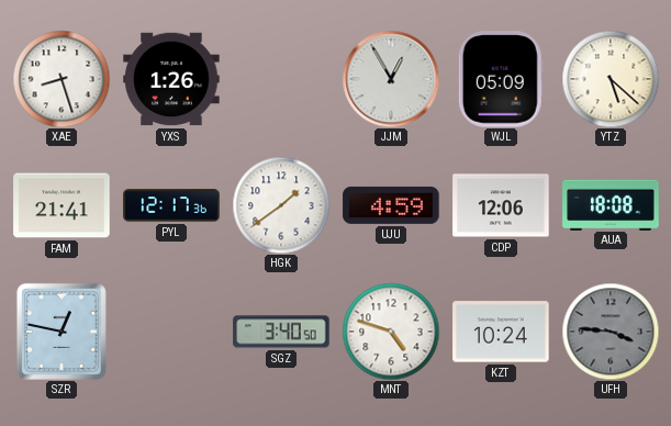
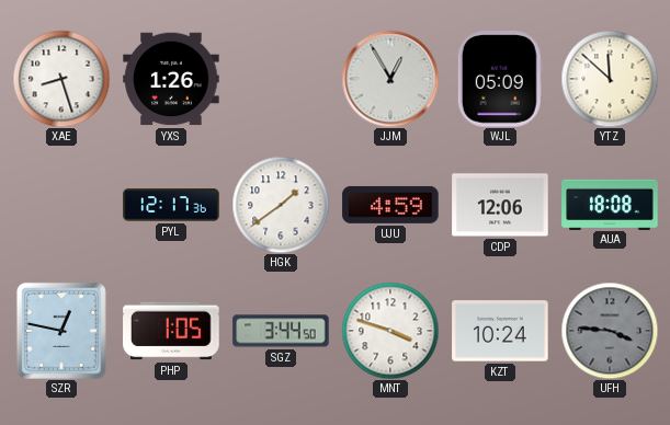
YTZ: 5:22 -> 11:52 (610, 79)
FAM: 21:41 -> none (61, 205)
PHP: none -> 1:05 (171, 331)
SGZ: 3:40 -> 3:44 (281, 331)
MNT: 4:48 -> 3:48 (390, 331)
